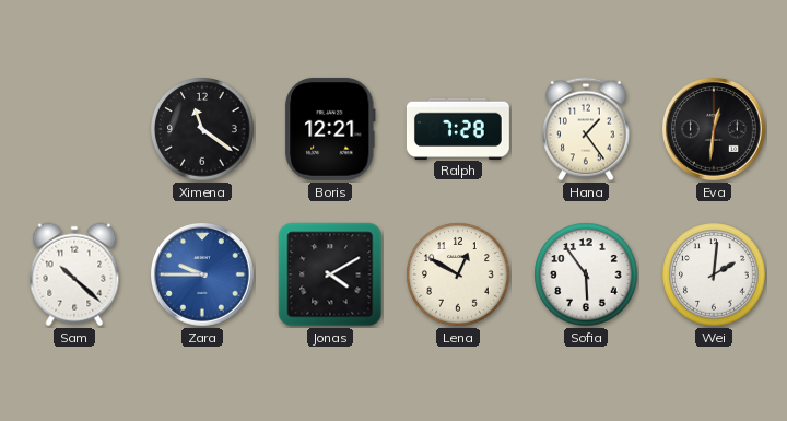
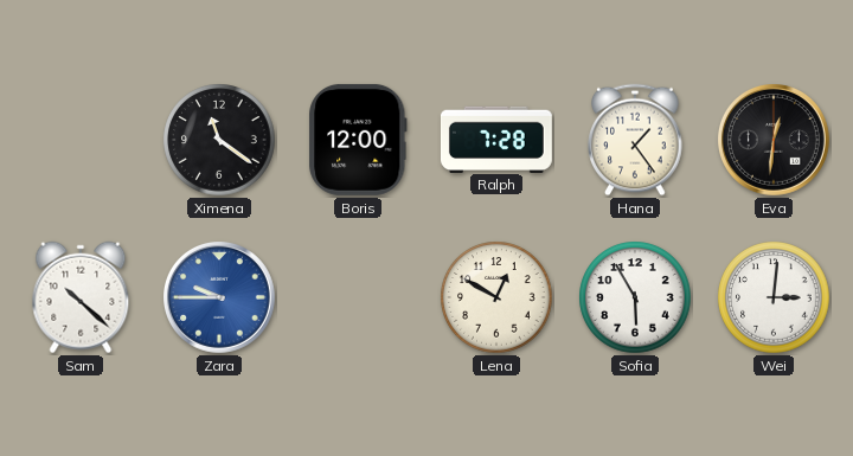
Boris: 12:21 -> 12:00 (358, 140)
Jonas: 4:10 -> none (330, 274)
Sofia: 5:54 -> 5:55 (635, 297)
Wei: 2:01 -> 3:01 (774, 297)
